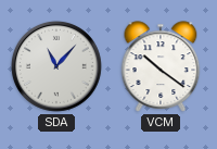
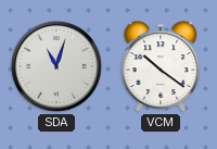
SDA: 11:07 -> 11:03 (56, 66)
